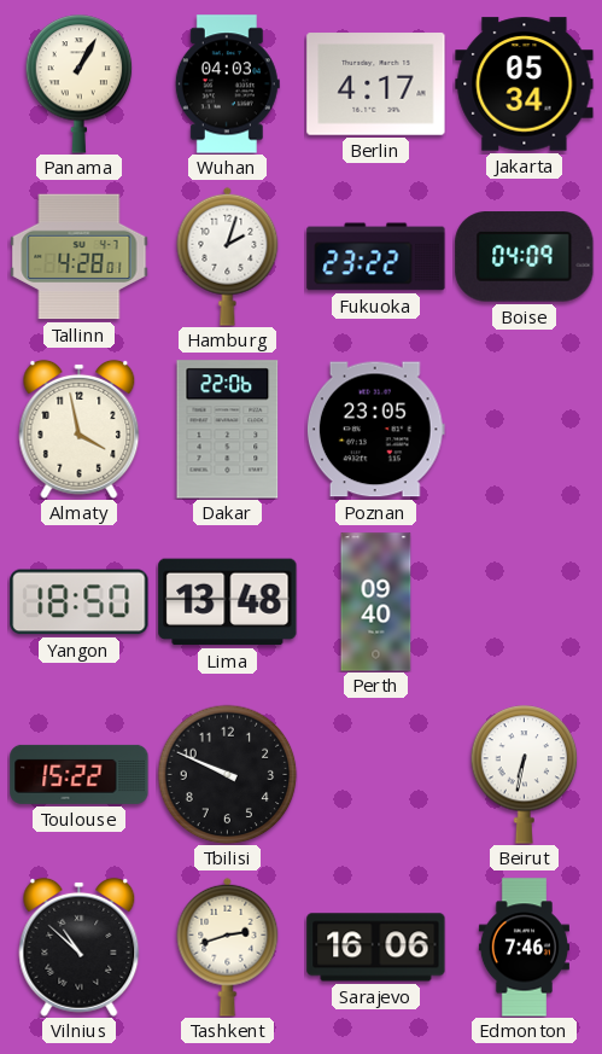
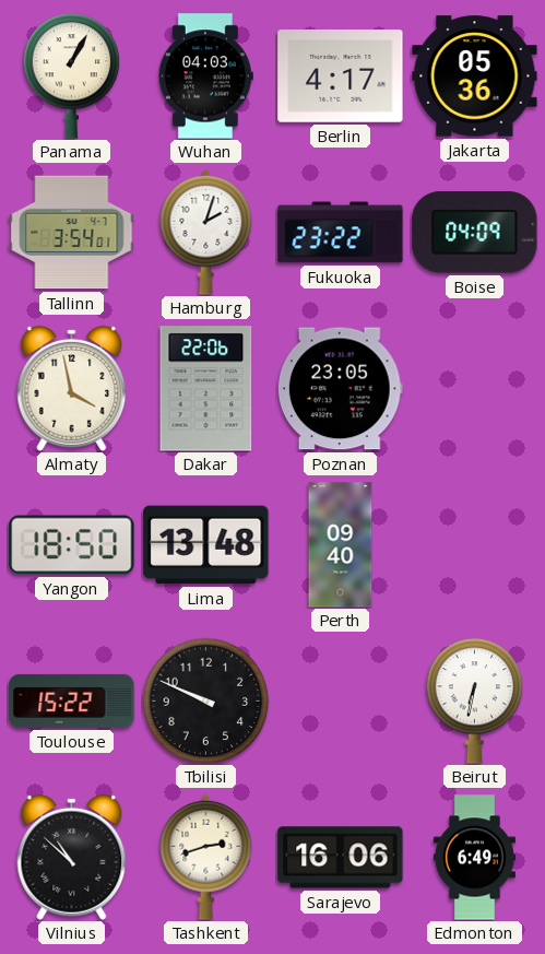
Jakarta: 05:34 -> 05:36 (475, 76)
Tallinn: 4:28 -> 3:54 (72, 233)
Edmonton: 7:46 -> 6:49 (474, 858)
